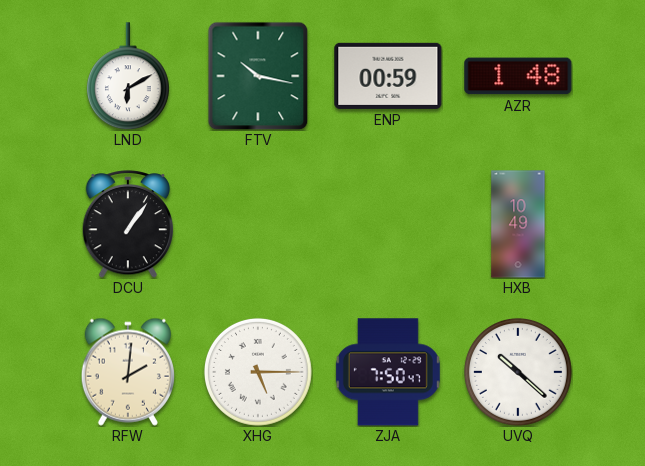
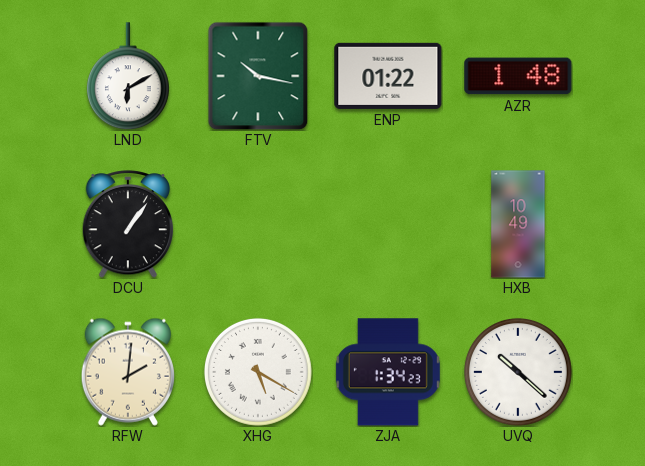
ENP: 00:59 -> 01:22 (388, 76)
XHG: 5:15 -> 5:20 (258, 372)
ZJA: 7:50 -> 1:34 (388, 372)
